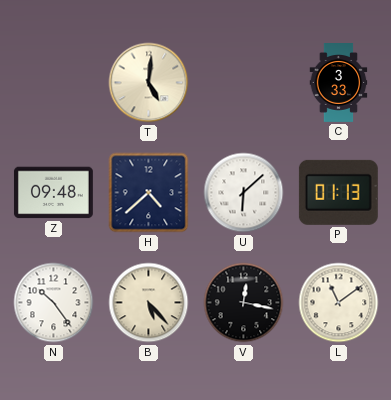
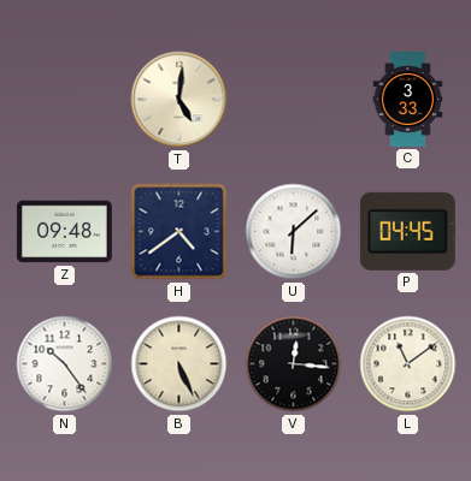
H: 4:38 -> 4:39 (179, 232)
P: 01:13 -> 04:45 (407, 231)
B: 5:23 -> 5:26 (179, 364)
V: 12:17 -> 12:16 (294, 364)
